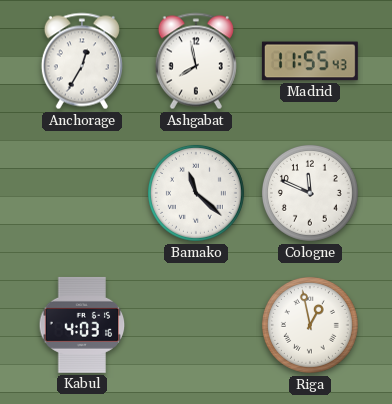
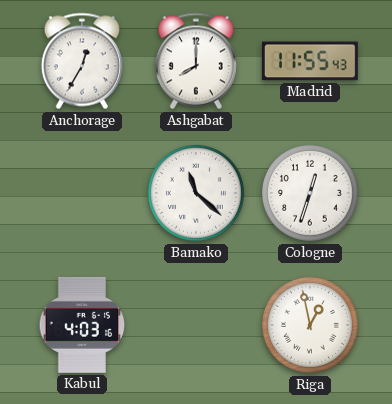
Ashgabat: 7:58 -> 8:00 (196, 61)
Cologne: 11:49 -> 12:33 (310, 193)
